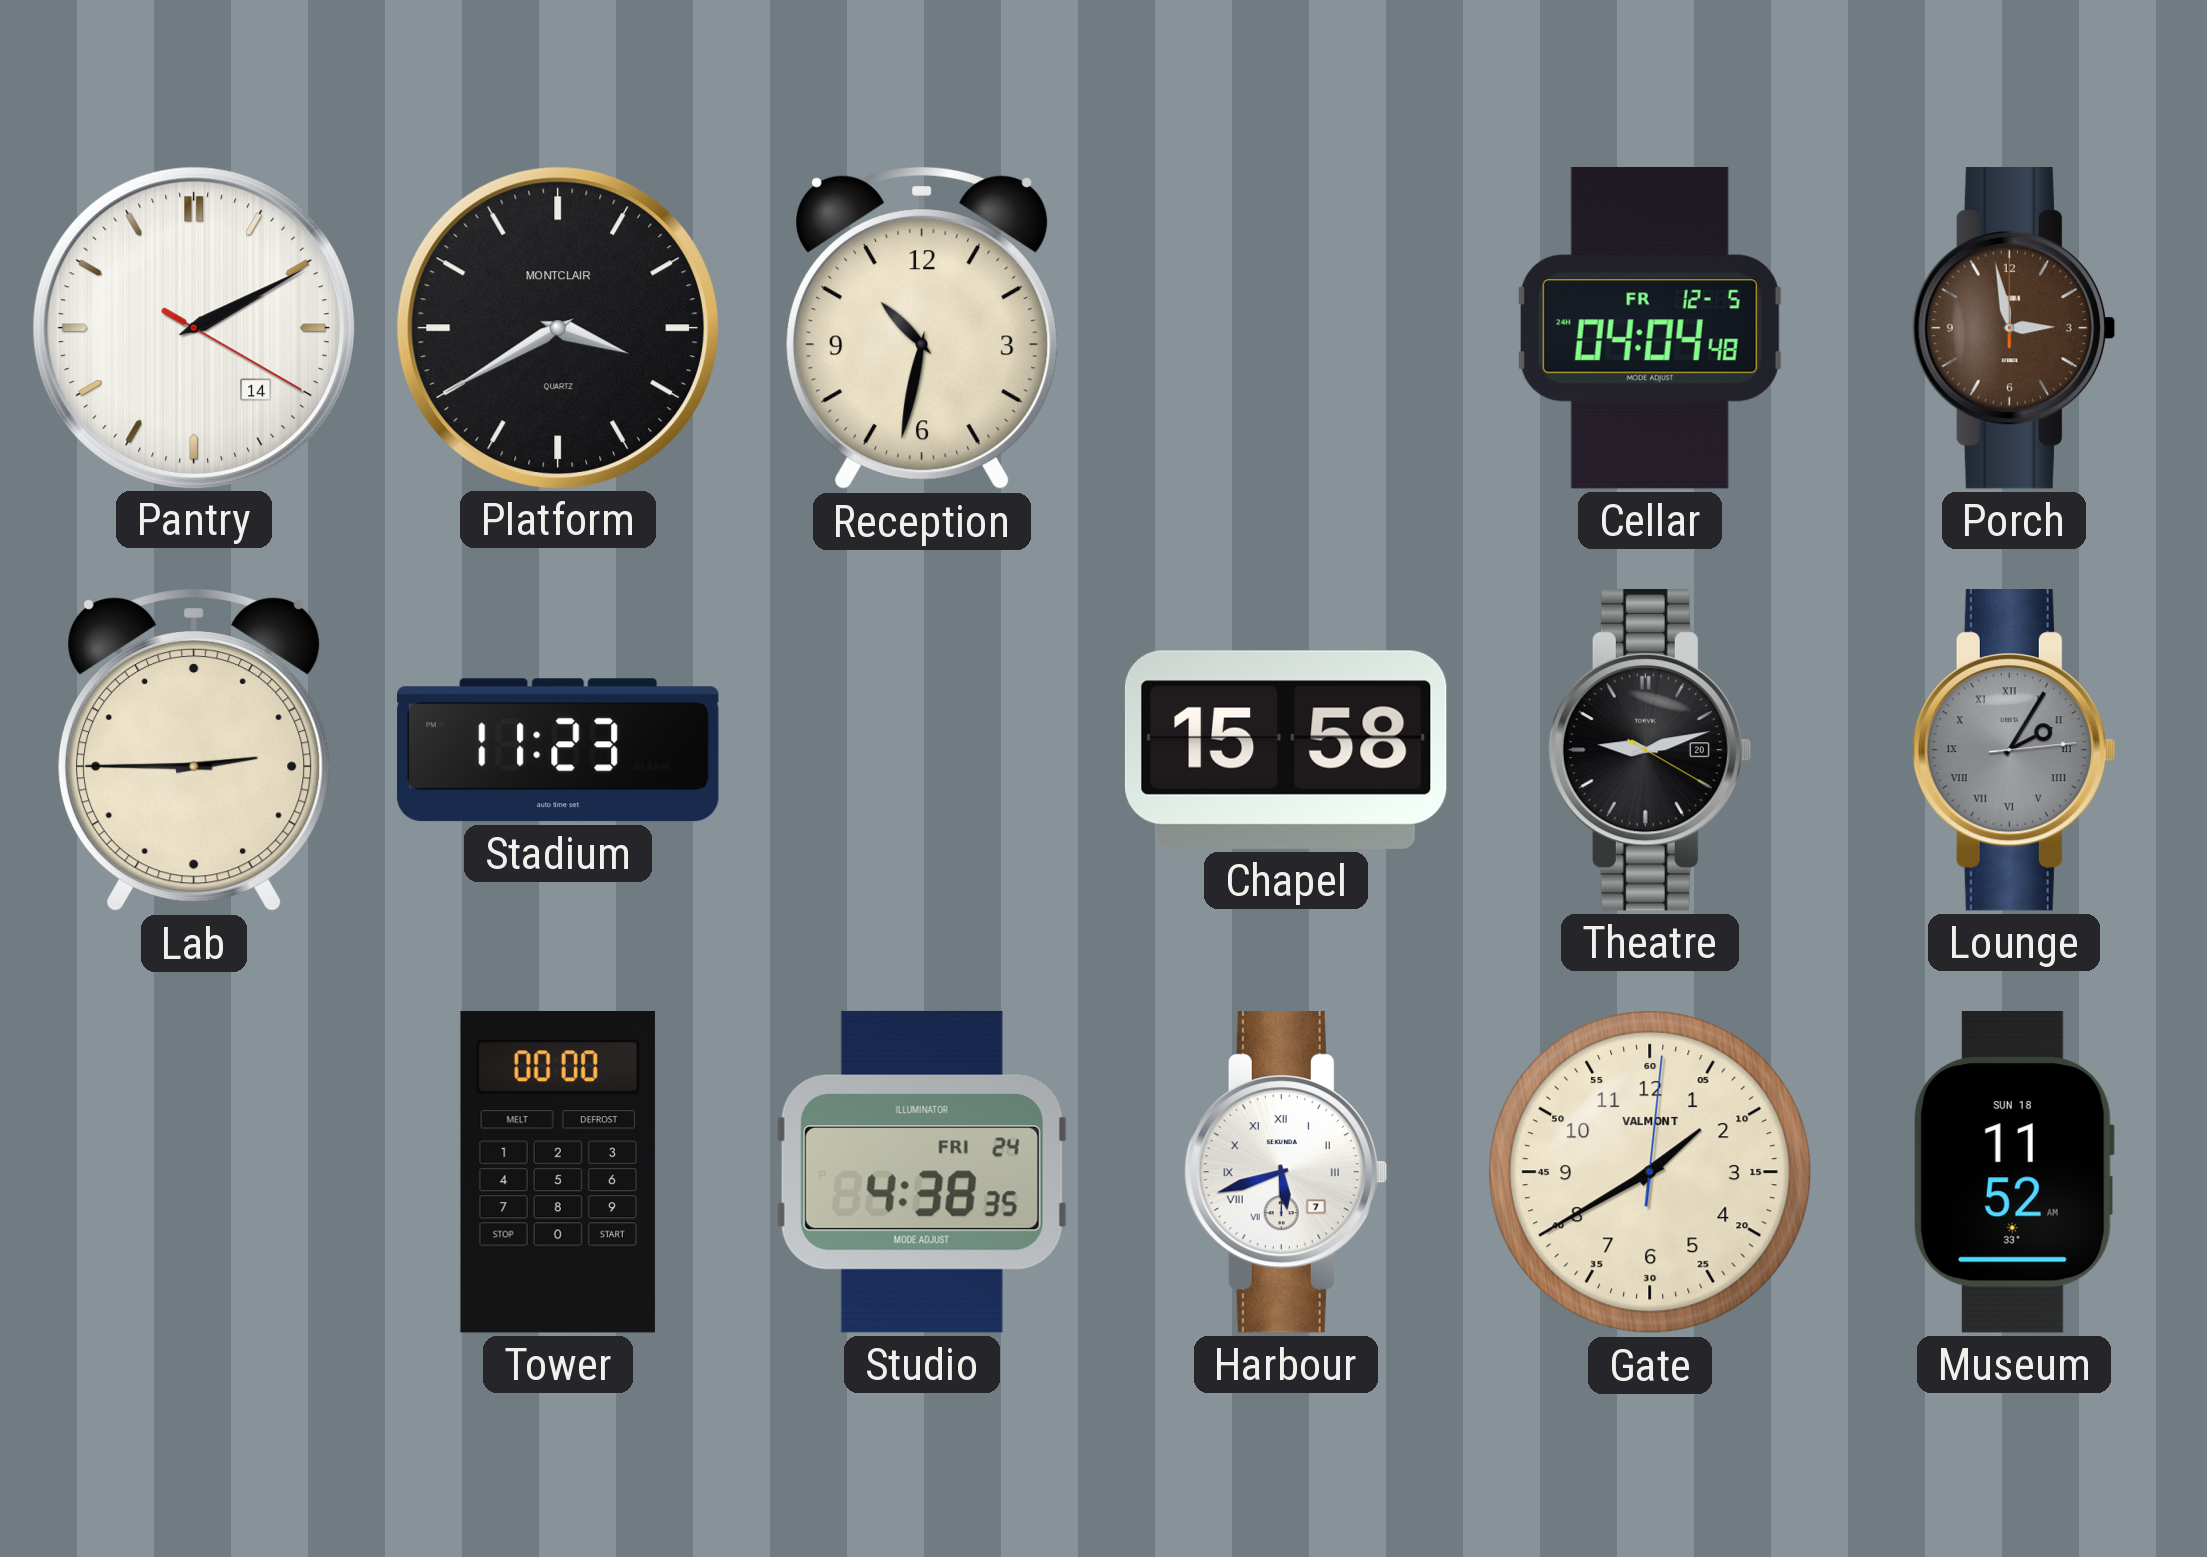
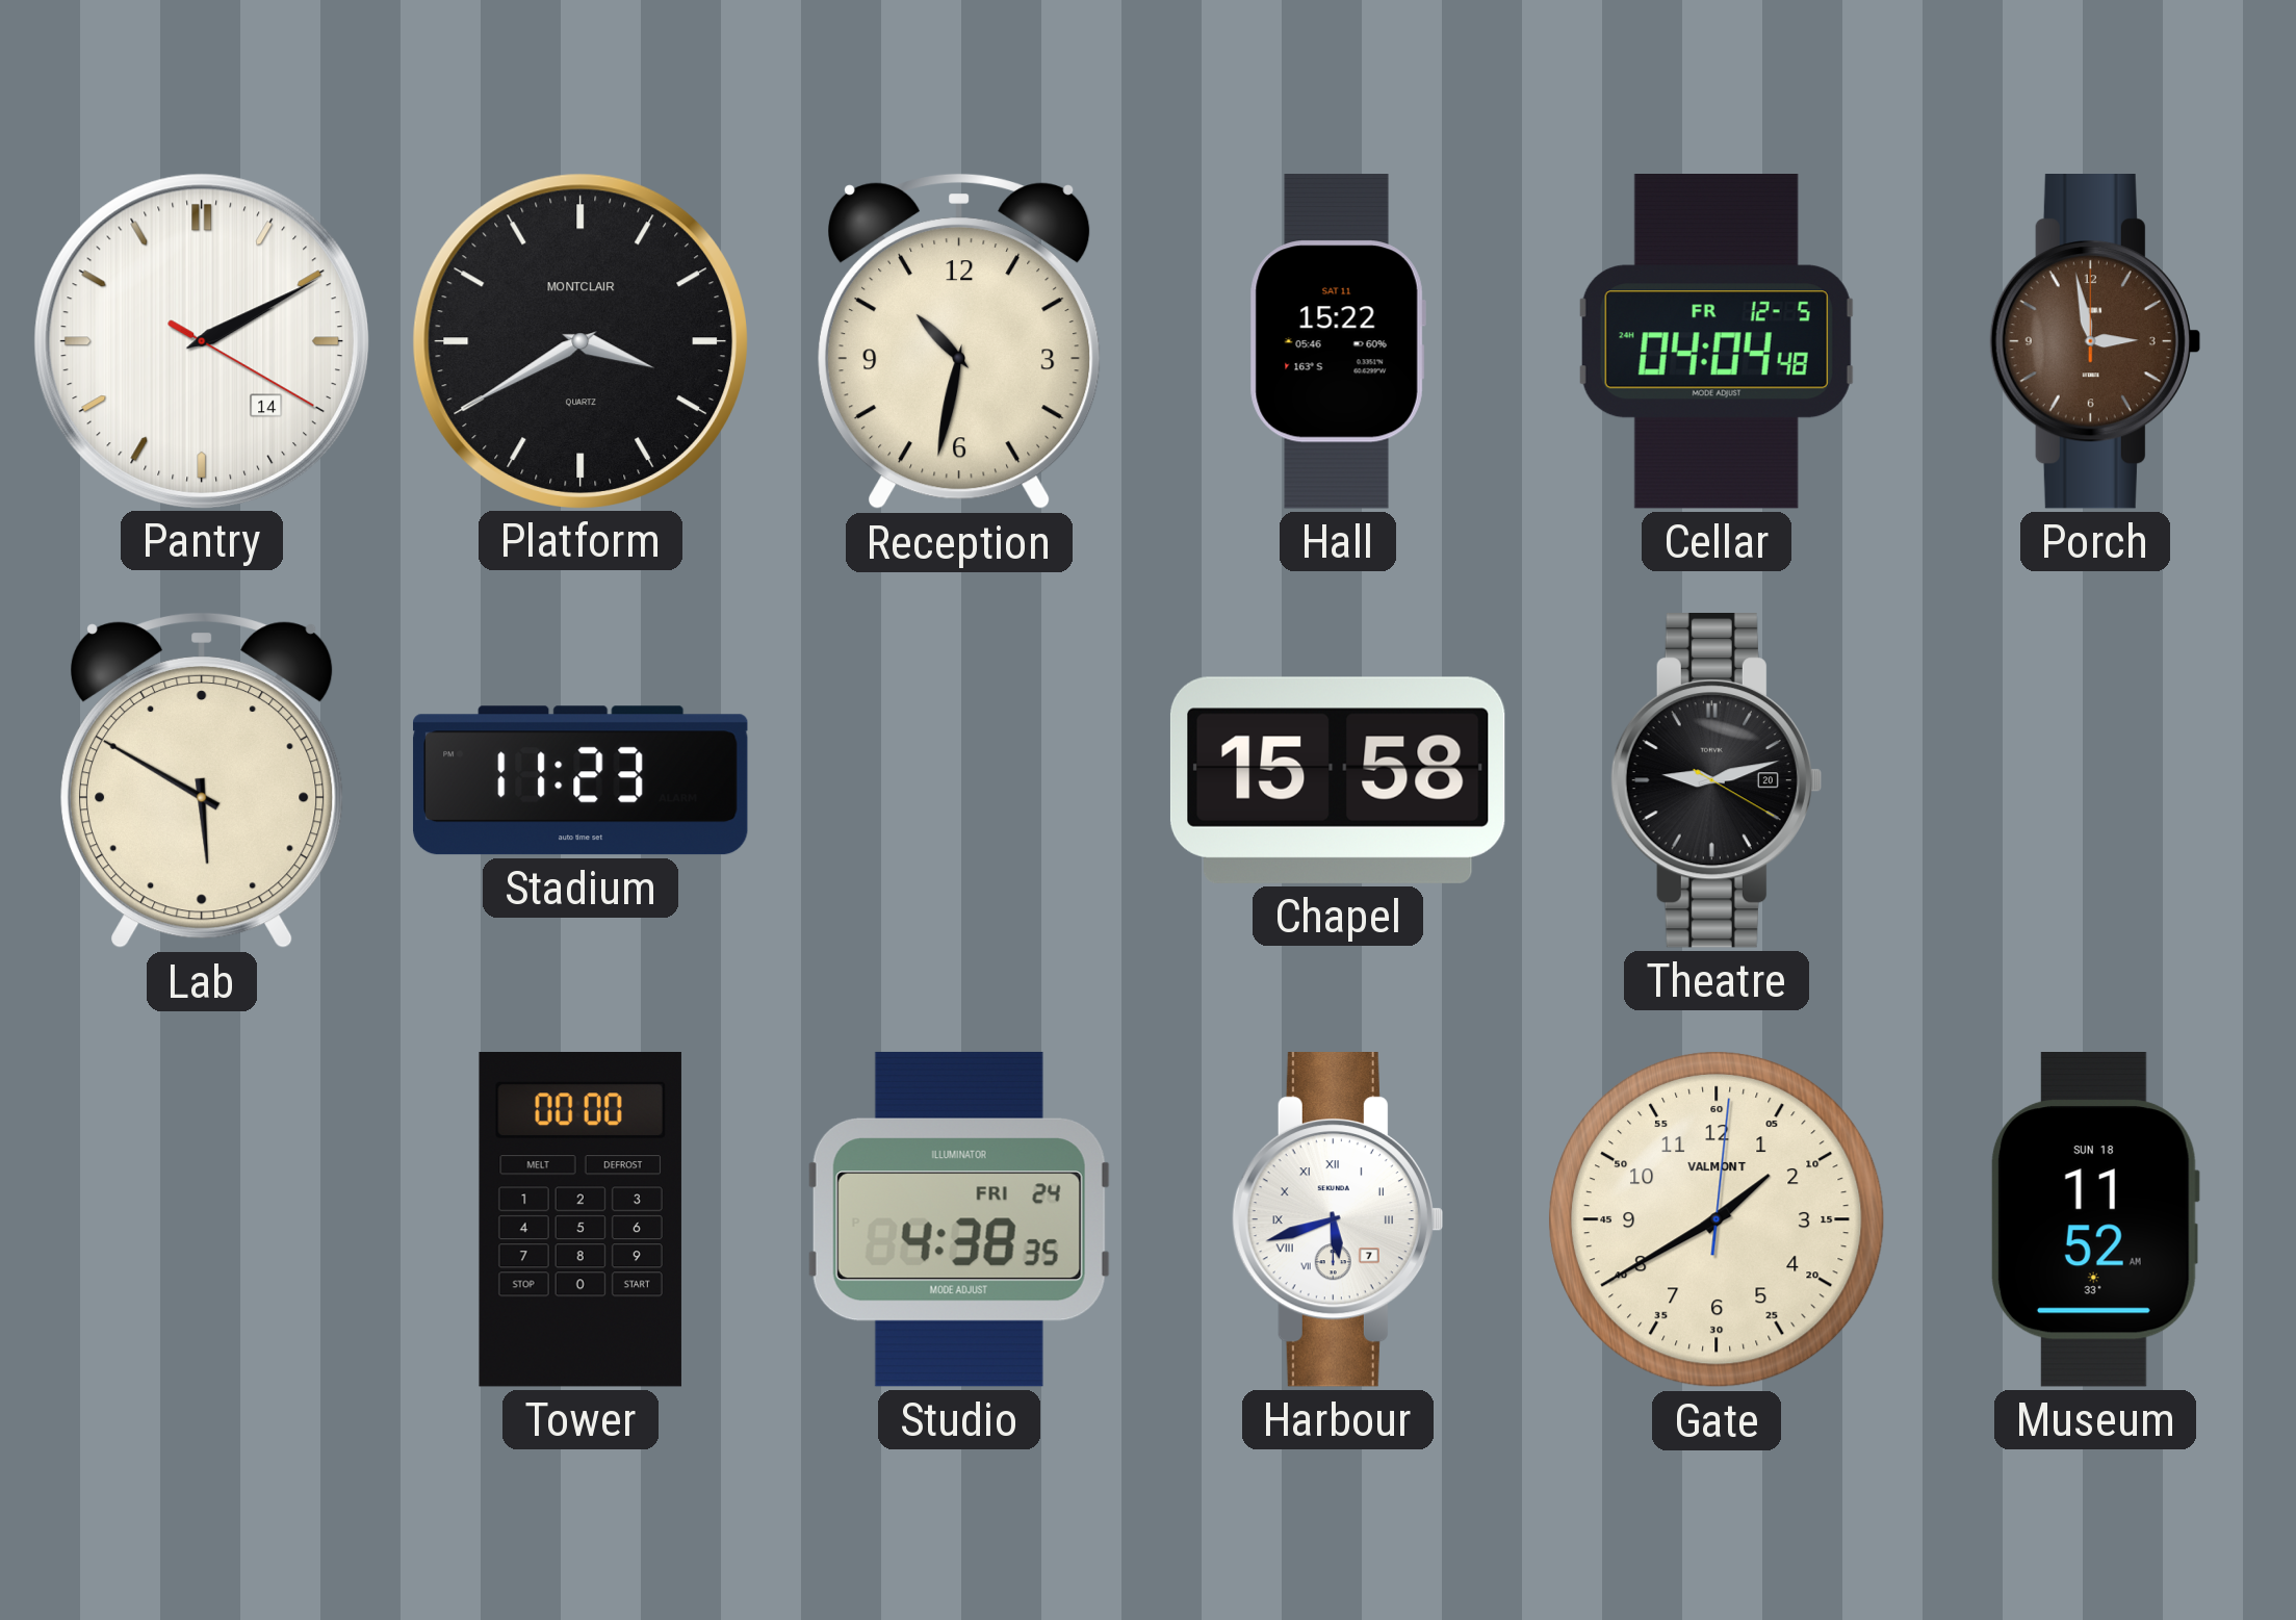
Hall: none -> 15:22 (1338, 341)
Lab: 2:45 -> 5:50 (203, 780)
Lounge: 2:05 -> none (2013, 751)
